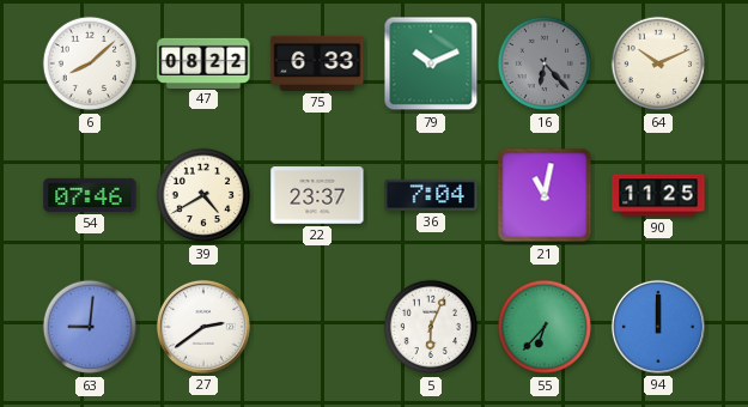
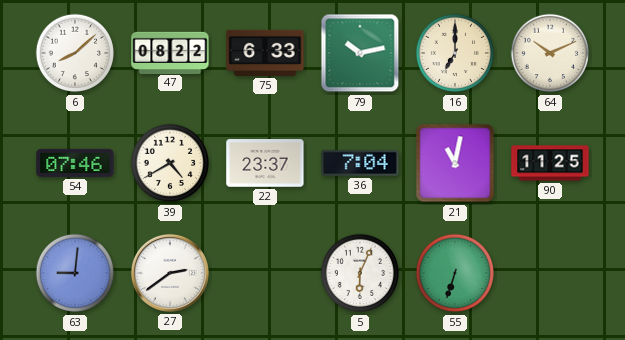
79: 10:11 -> 10:13 (360, 53)
16: 6:23 -> 7:00 (455, 53)
16 dial: grey -> cream (455, 53)
55: 6:37 -> 6:33 (455, 273)
94: 12:00 -> none (658, 327)
